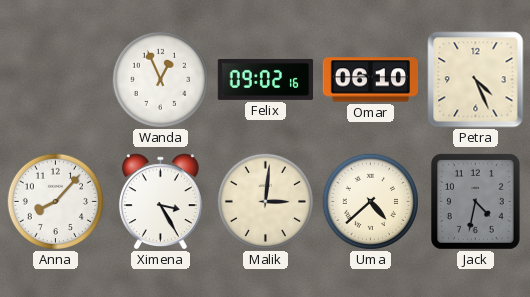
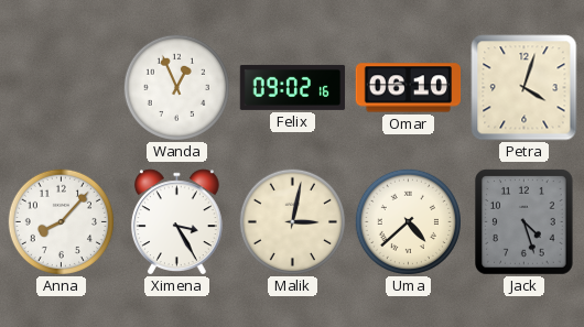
Petra: 4:26 -> 4:03 (524, 88)
Malik: 3:01 -> 3:02 (292, 221)
Jack: 4:32 -> 4:27 (524, 222)
